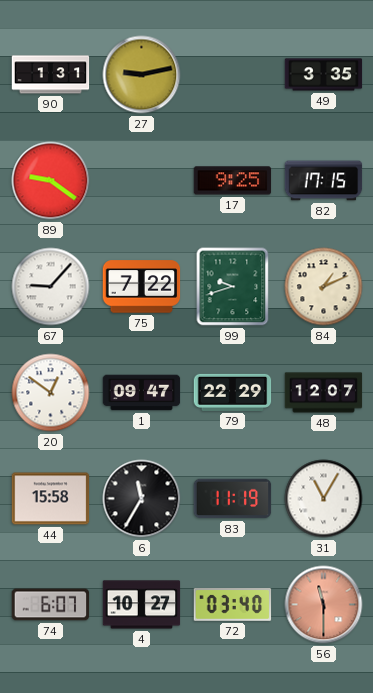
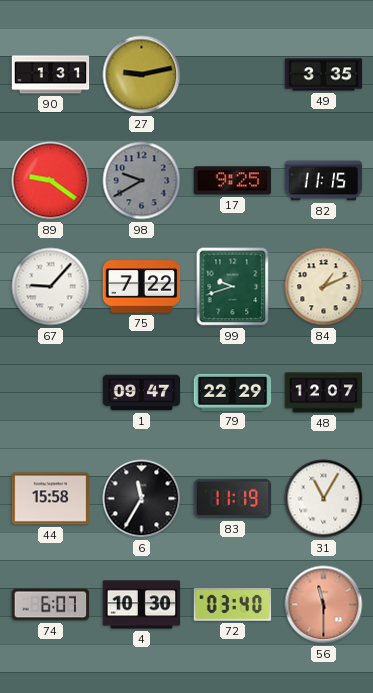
98: none -> 9:40 (142, 181)
82: 17:15 -> 11:15 (324, 181)
20: 12:51 -> none (51, 393)
4: 10:27 -> 10:30 (142, 605)
